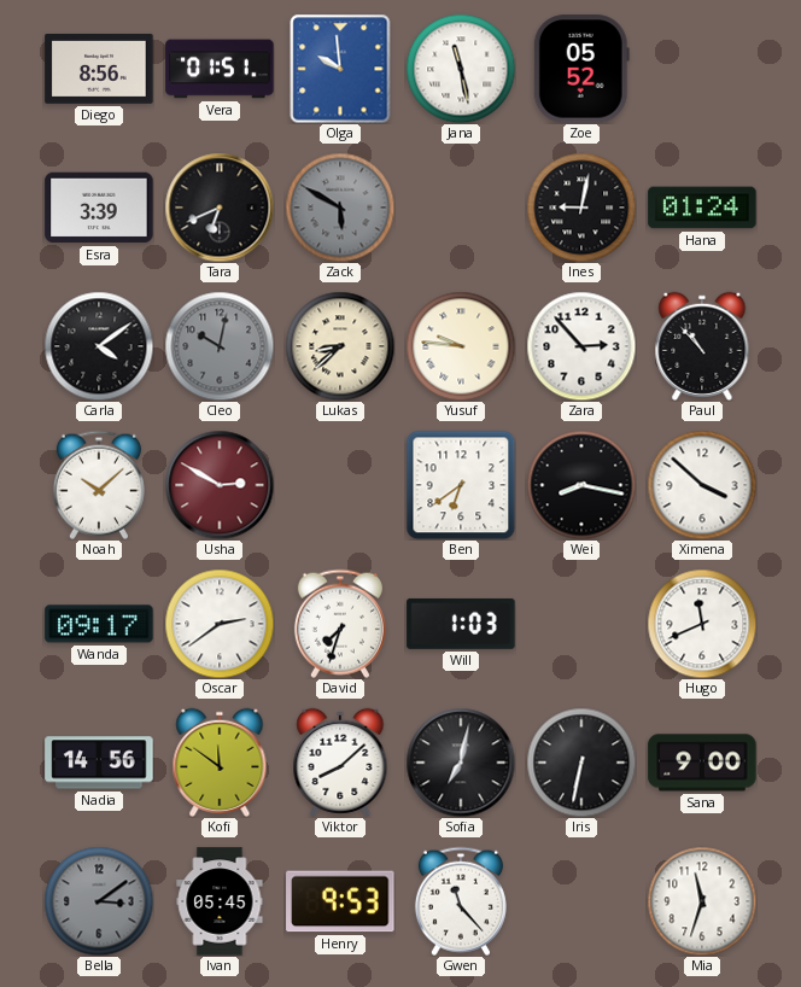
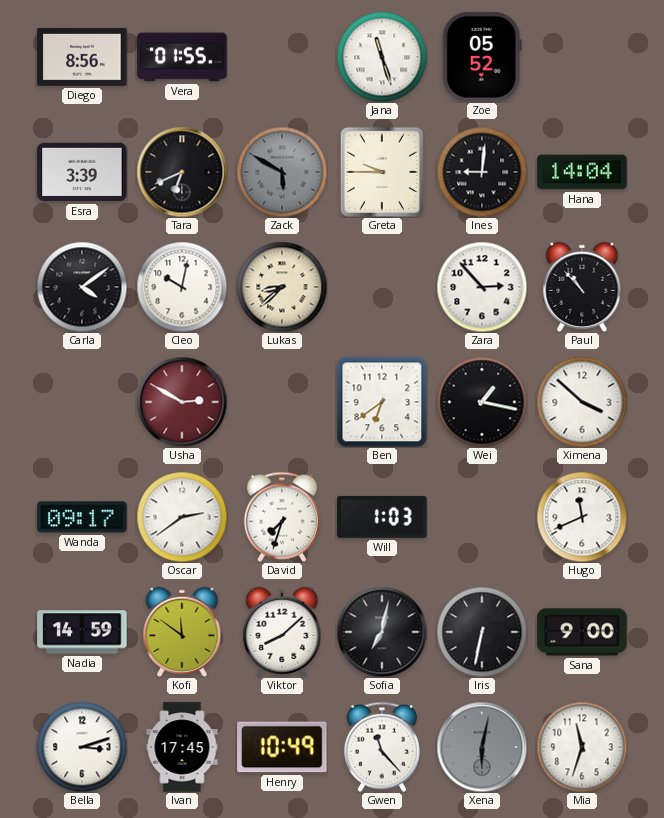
Vera: 01:51 -> 01:55 (182, 57)
Olga: 9:59 -> none (340, 69)
Jana: 11:28 -> 11:27 (382, 57)
Greta: none -> 9:45 (382, 172)
Ines: 9:02 -> 9:01 (482, 172)
Hana: 01:24 -> 14:04 (582, 172)
Cleo dial: grey -> white (182, 287)
Yusuf: 9:46 -> none (461, 346)
Noah: 10:08 -> none (99, 485)
Wei: 8:17 -> 1:17 (482, 402)
Nadia: 14:56 -> 14:59 (82, 632)
Bella: 3:09 -> 3:12 (82, 747)
Bella dial: grey -> white (82, 747)
Ivan: 05:45 -> 17:45 (182, 747)
Henry: 9:53 -> 10:49 (282, 747)
Xena: none -> 6:02 (482, 747)
